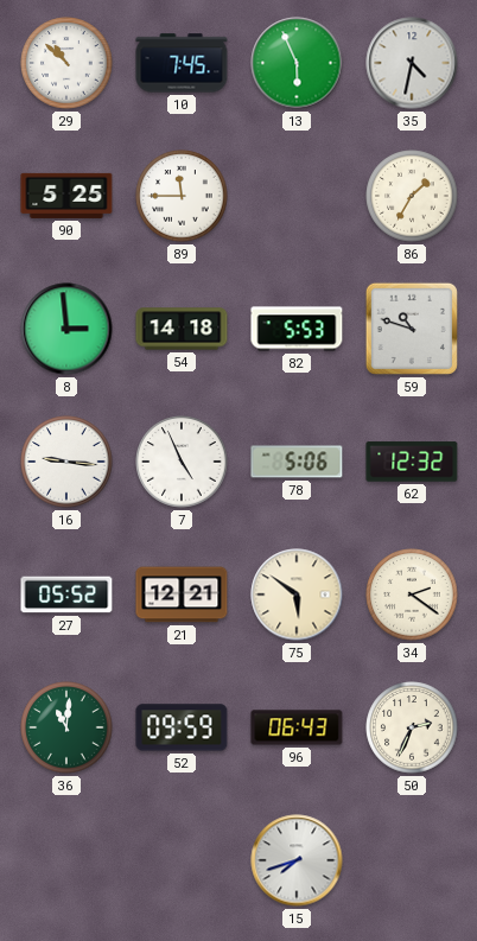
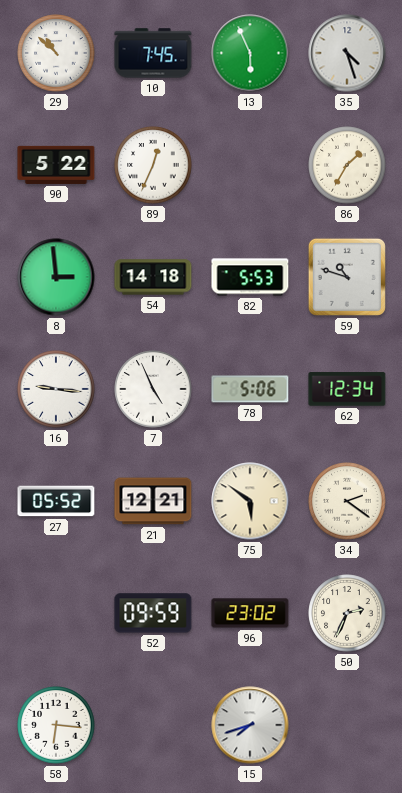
35: 4:32 -> 4:27 (347, 53)
90: 5:25 -> 5:22 (56, 165)
89: 11:45 -> 12:34 (153, 165)
62: 12:32 -> 12:34 (347, 389)
36: 11:01 -> none (66, 727)
96: 06:43 -> 23:02 (250, 613)
58: none -> 6:16 (56, 725)
